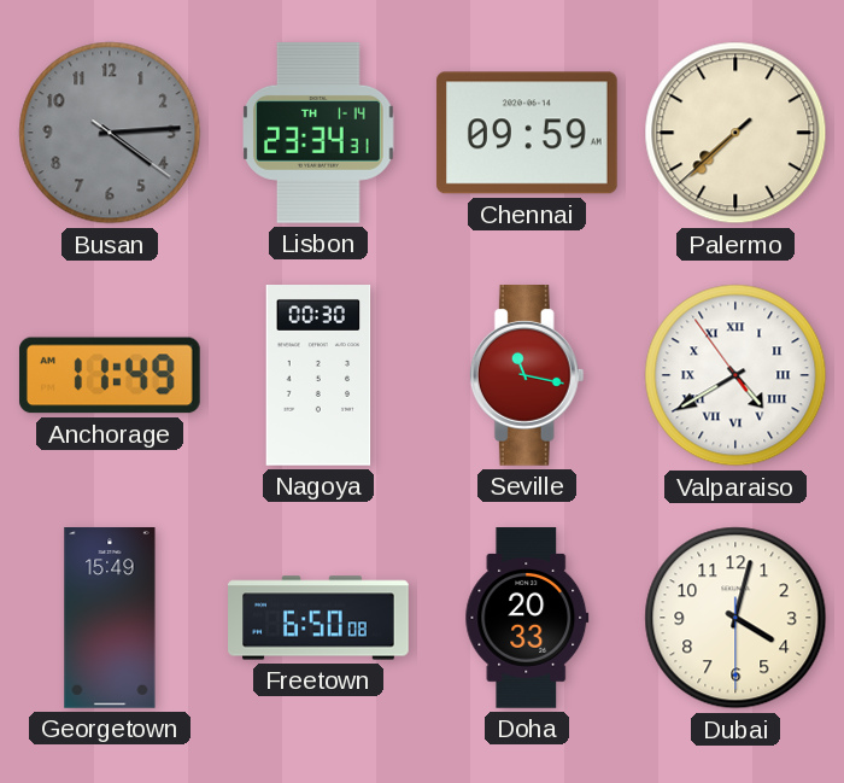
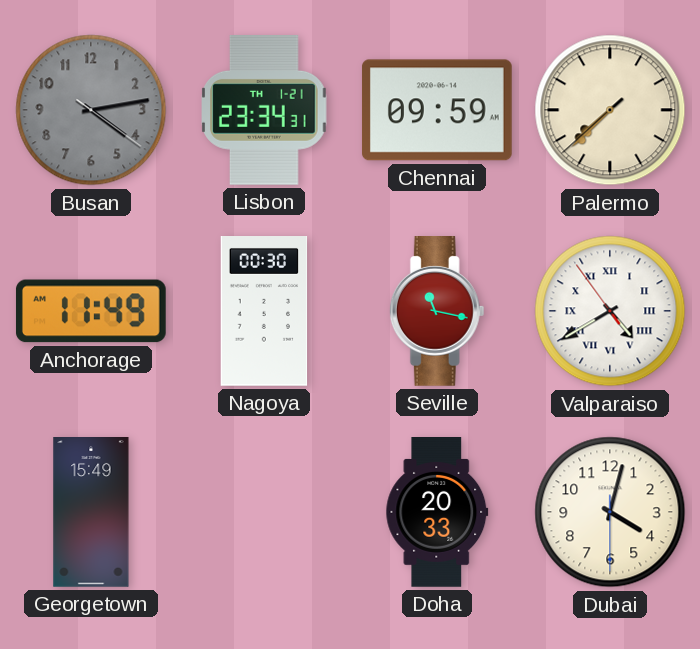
Busan: 4:14 -> 4:13 (91, 110)
Lisbon date: TH 1-14 -> TH 1-21 (265, 110)
Freetown: 6:50 -> none (318, 618)
